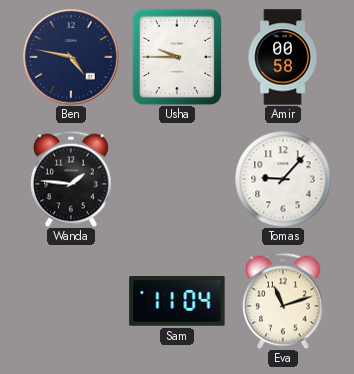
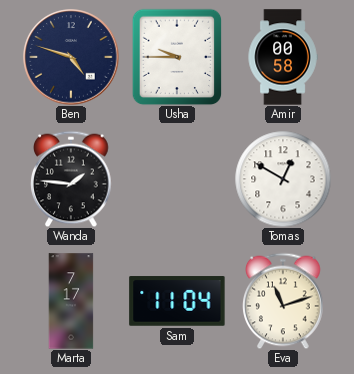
Ben: 4:47 -> 4:48 (71, 57)
Tomas: 9:07 -> 12:50 (283, 179)
Marta: none -> 7:17 (71, 301)
